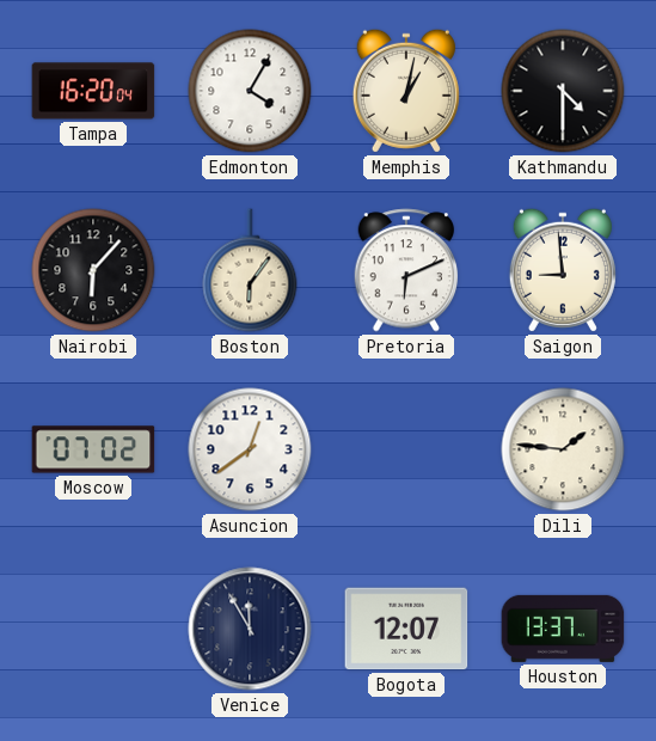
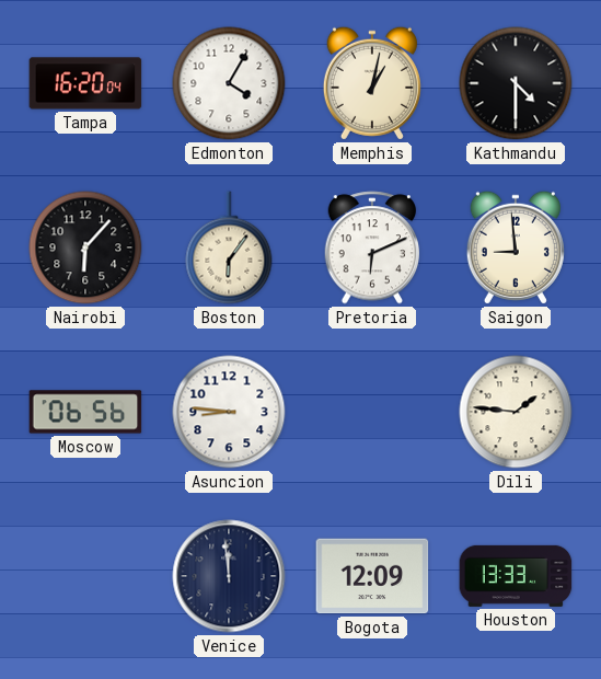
Moscow: 07:02 -> 06:56 (85, 412)
Asuncion: 12:39 -> 8:46 (229, 412)
Venice: 11:55 -> 11:59 (229, 576)
Bogota: 12:07 -> 12:09 (372, 576)
Houston: 13:37 -> 13:33 (516, 576)
